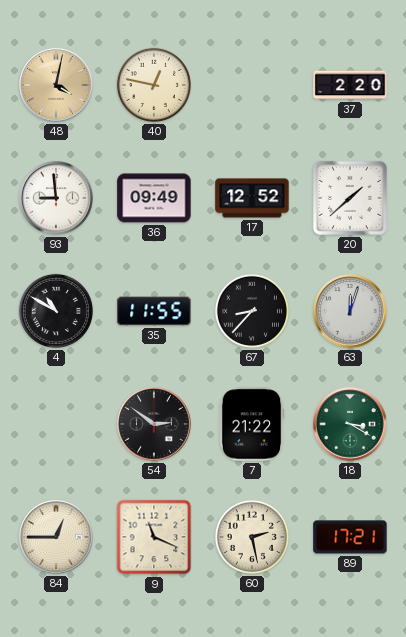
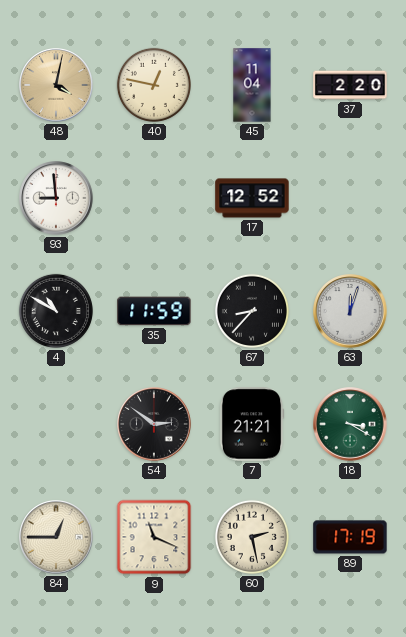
45: none -> 11:04 (252, 85)
36: 09:49 -> none (154, 198)
20: 1:38 -> none (350, 198)
35: 11:55 -> 11:59 (154, 311)
7: 21:22 -> 21:21 (252, 424)
89: 17:21 -> 17:19 (350, 537)
